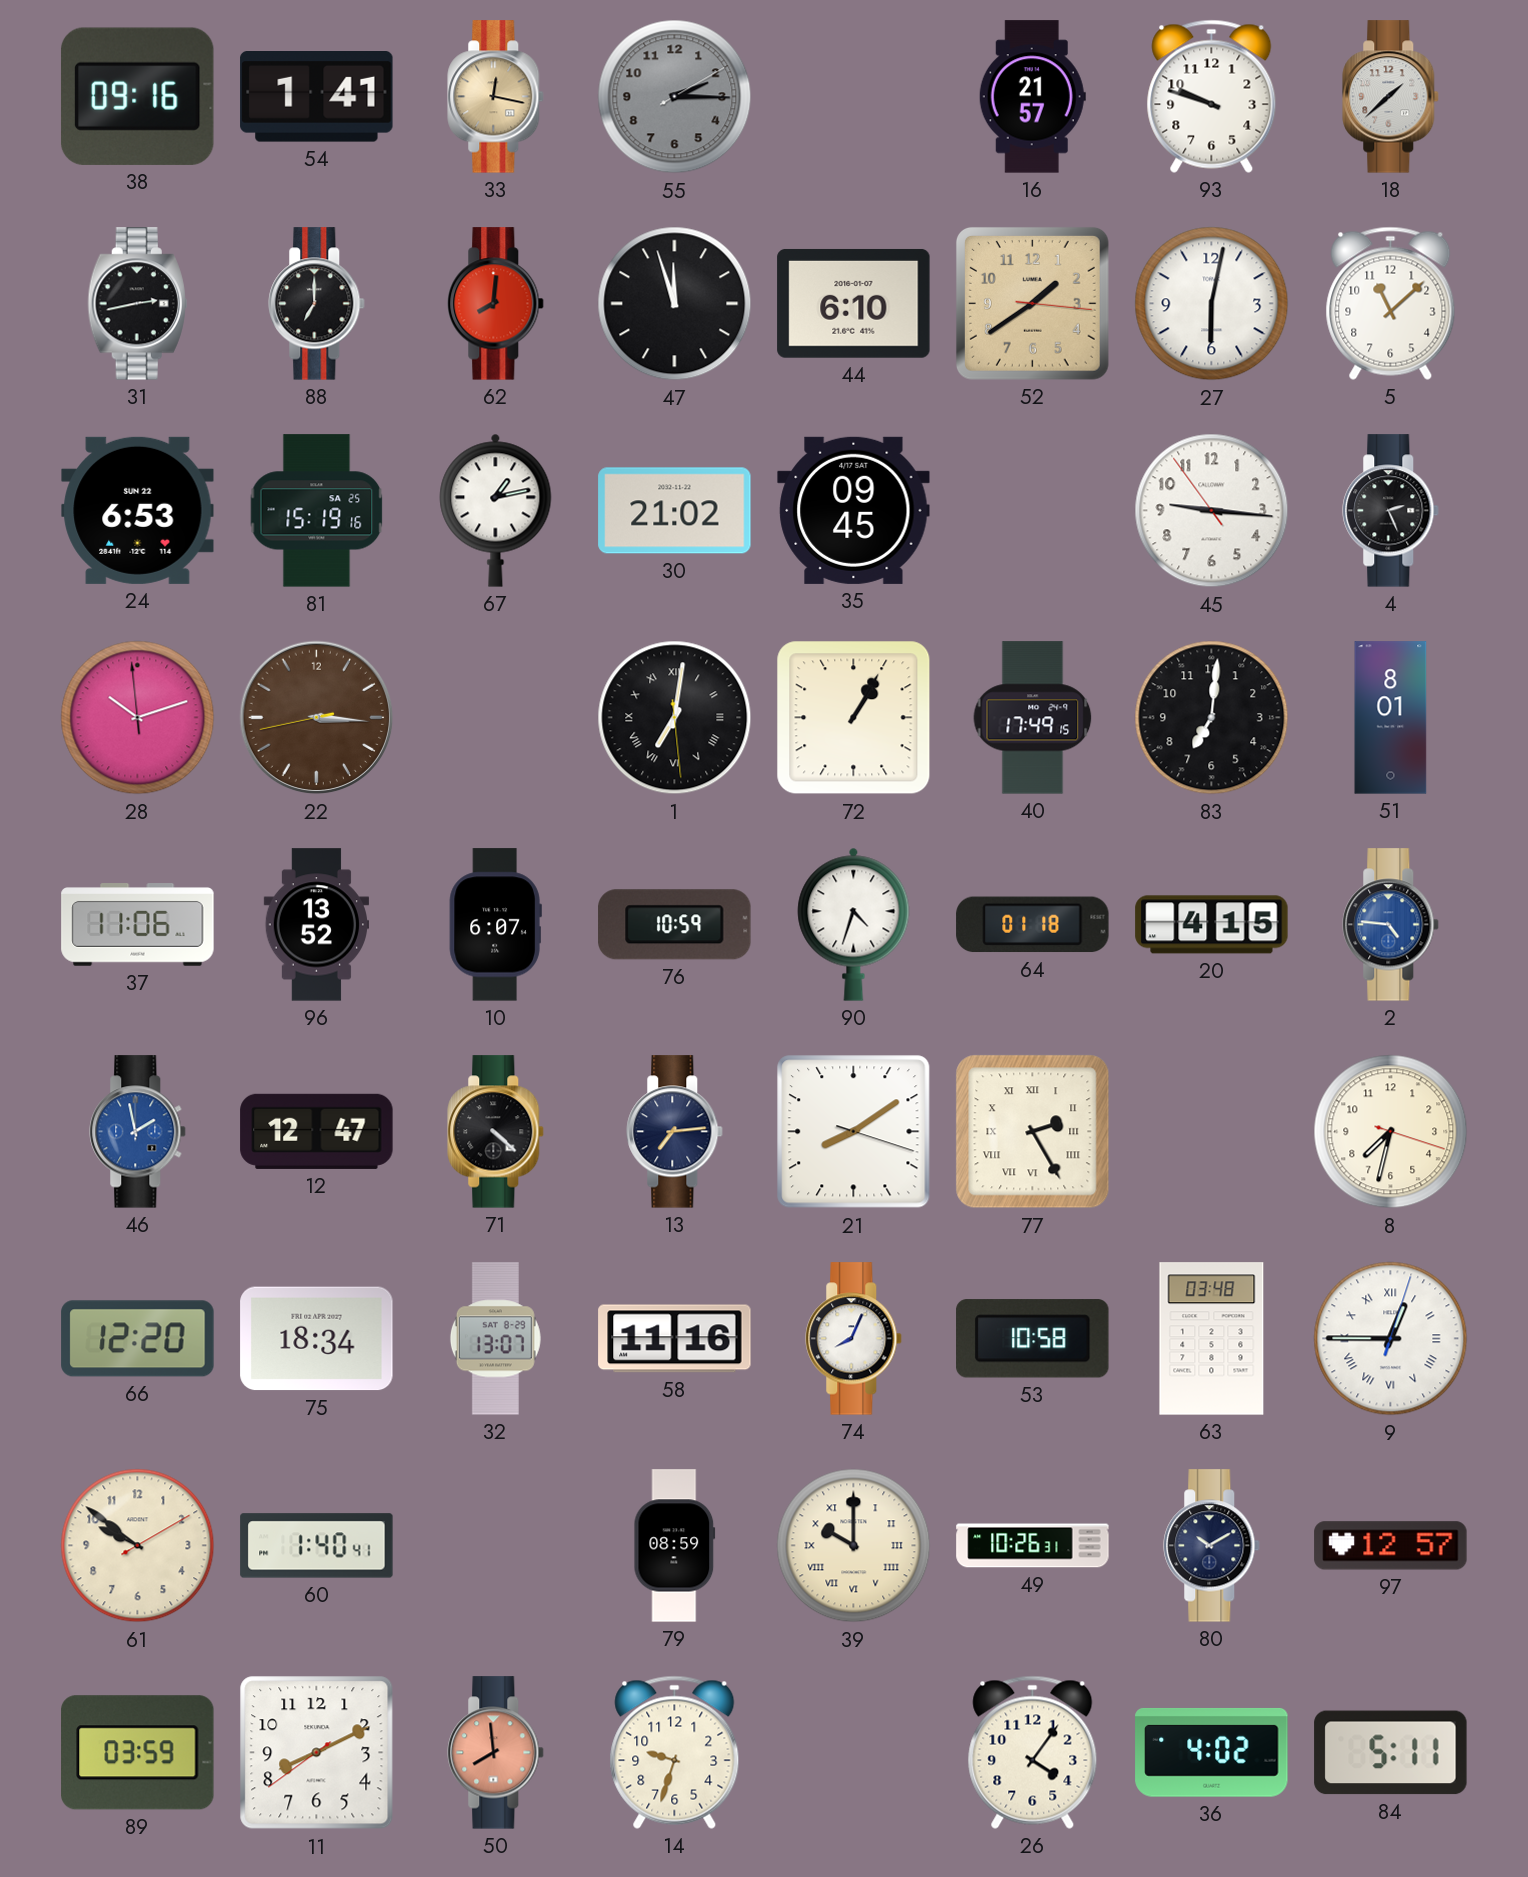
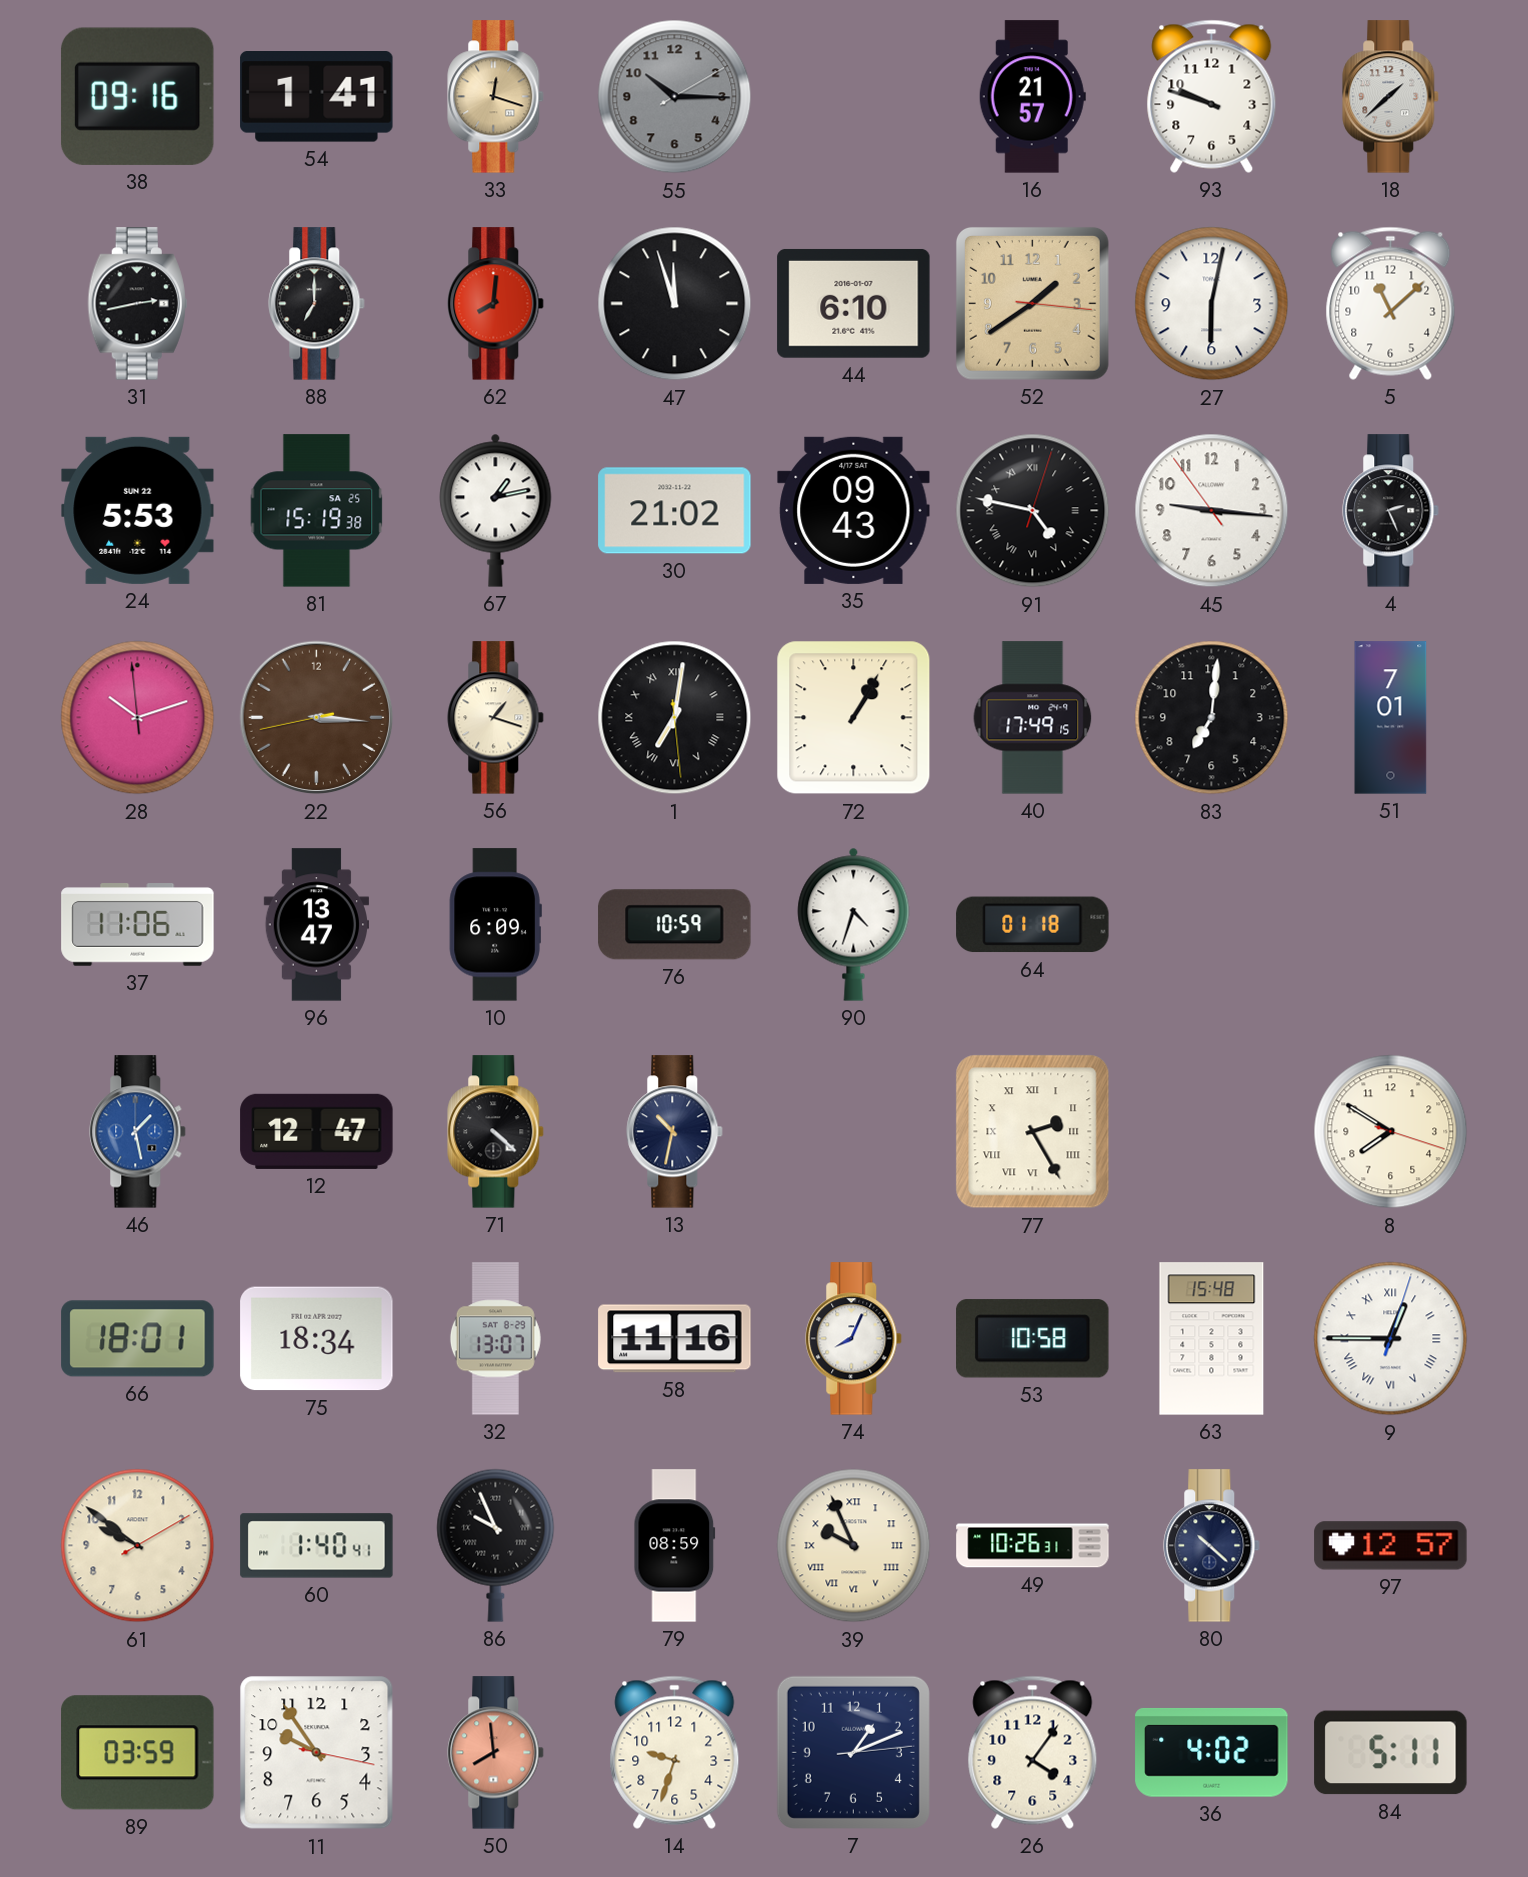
33: 12:17 -> 12:18 (496, 97)
55: 2:15 -> 10:15 (675, 97)
24: 6:53 -> 5:53 (138, 510)
81: 15:19:16 -> 15:19:38 (317, 511)
35: 09:45 -> 09:43 (854, 510)
91: none -> 4:47 (1033, 511)
56: none -> 1:18 (496, 718)
51: 8:01 -> 7:01 (1391, 718)
96: 13:52 -> 13:47 (316, 925)
10: 6:07 -> 6:09 (495, 925)
20: 4:15 -> none (1212, 925)
2: 4:46 -> none (1391, 925)
46: 1:58 -> 1:28 (138, 1132)
13: 7:14 -> 10:32 (675, 1132)
21: 8:09 -> none (854, 1132)
8: 7:32 -> 7:50 (1391, 1132)
66: 12:20 -> 18:01 (138, 1339)
63: 03:48 -> 15:48 (1212, 1339)
86: none -> 9:56 (496, 1545)
39: 10:00 -> 9:56 (854, 1546)
80: 10:10 -> 10:22 (1212, 1546)
11: 8:10 -> 9:54 (317, 1753)
7: none -> 1:11 (853, 1752)
